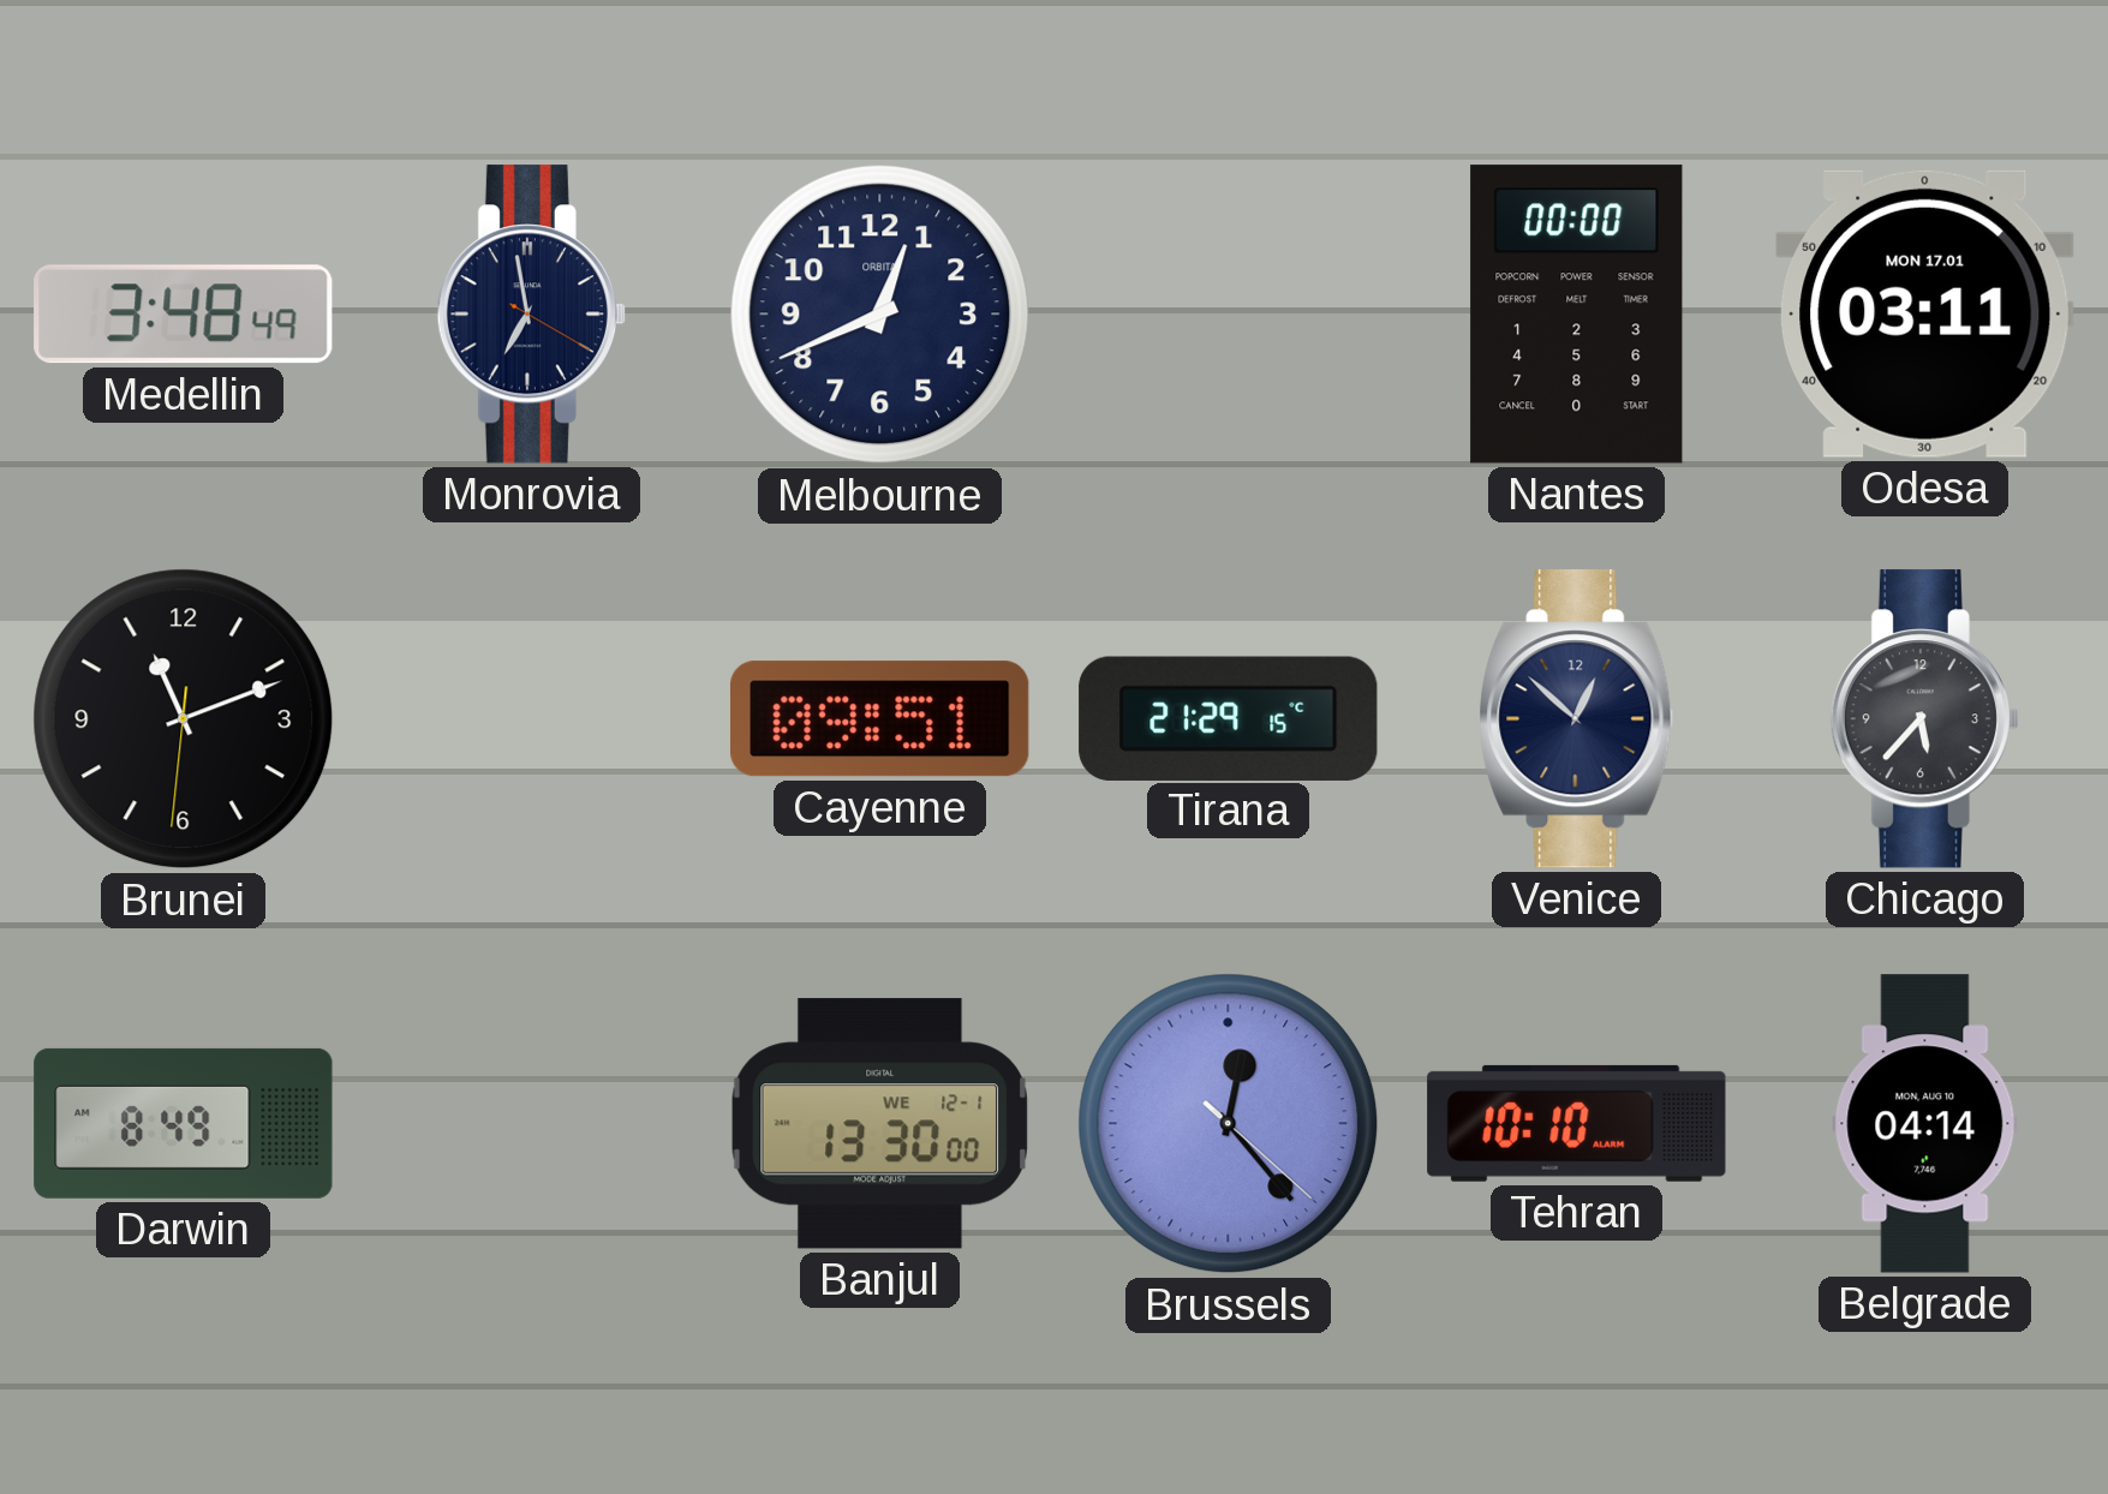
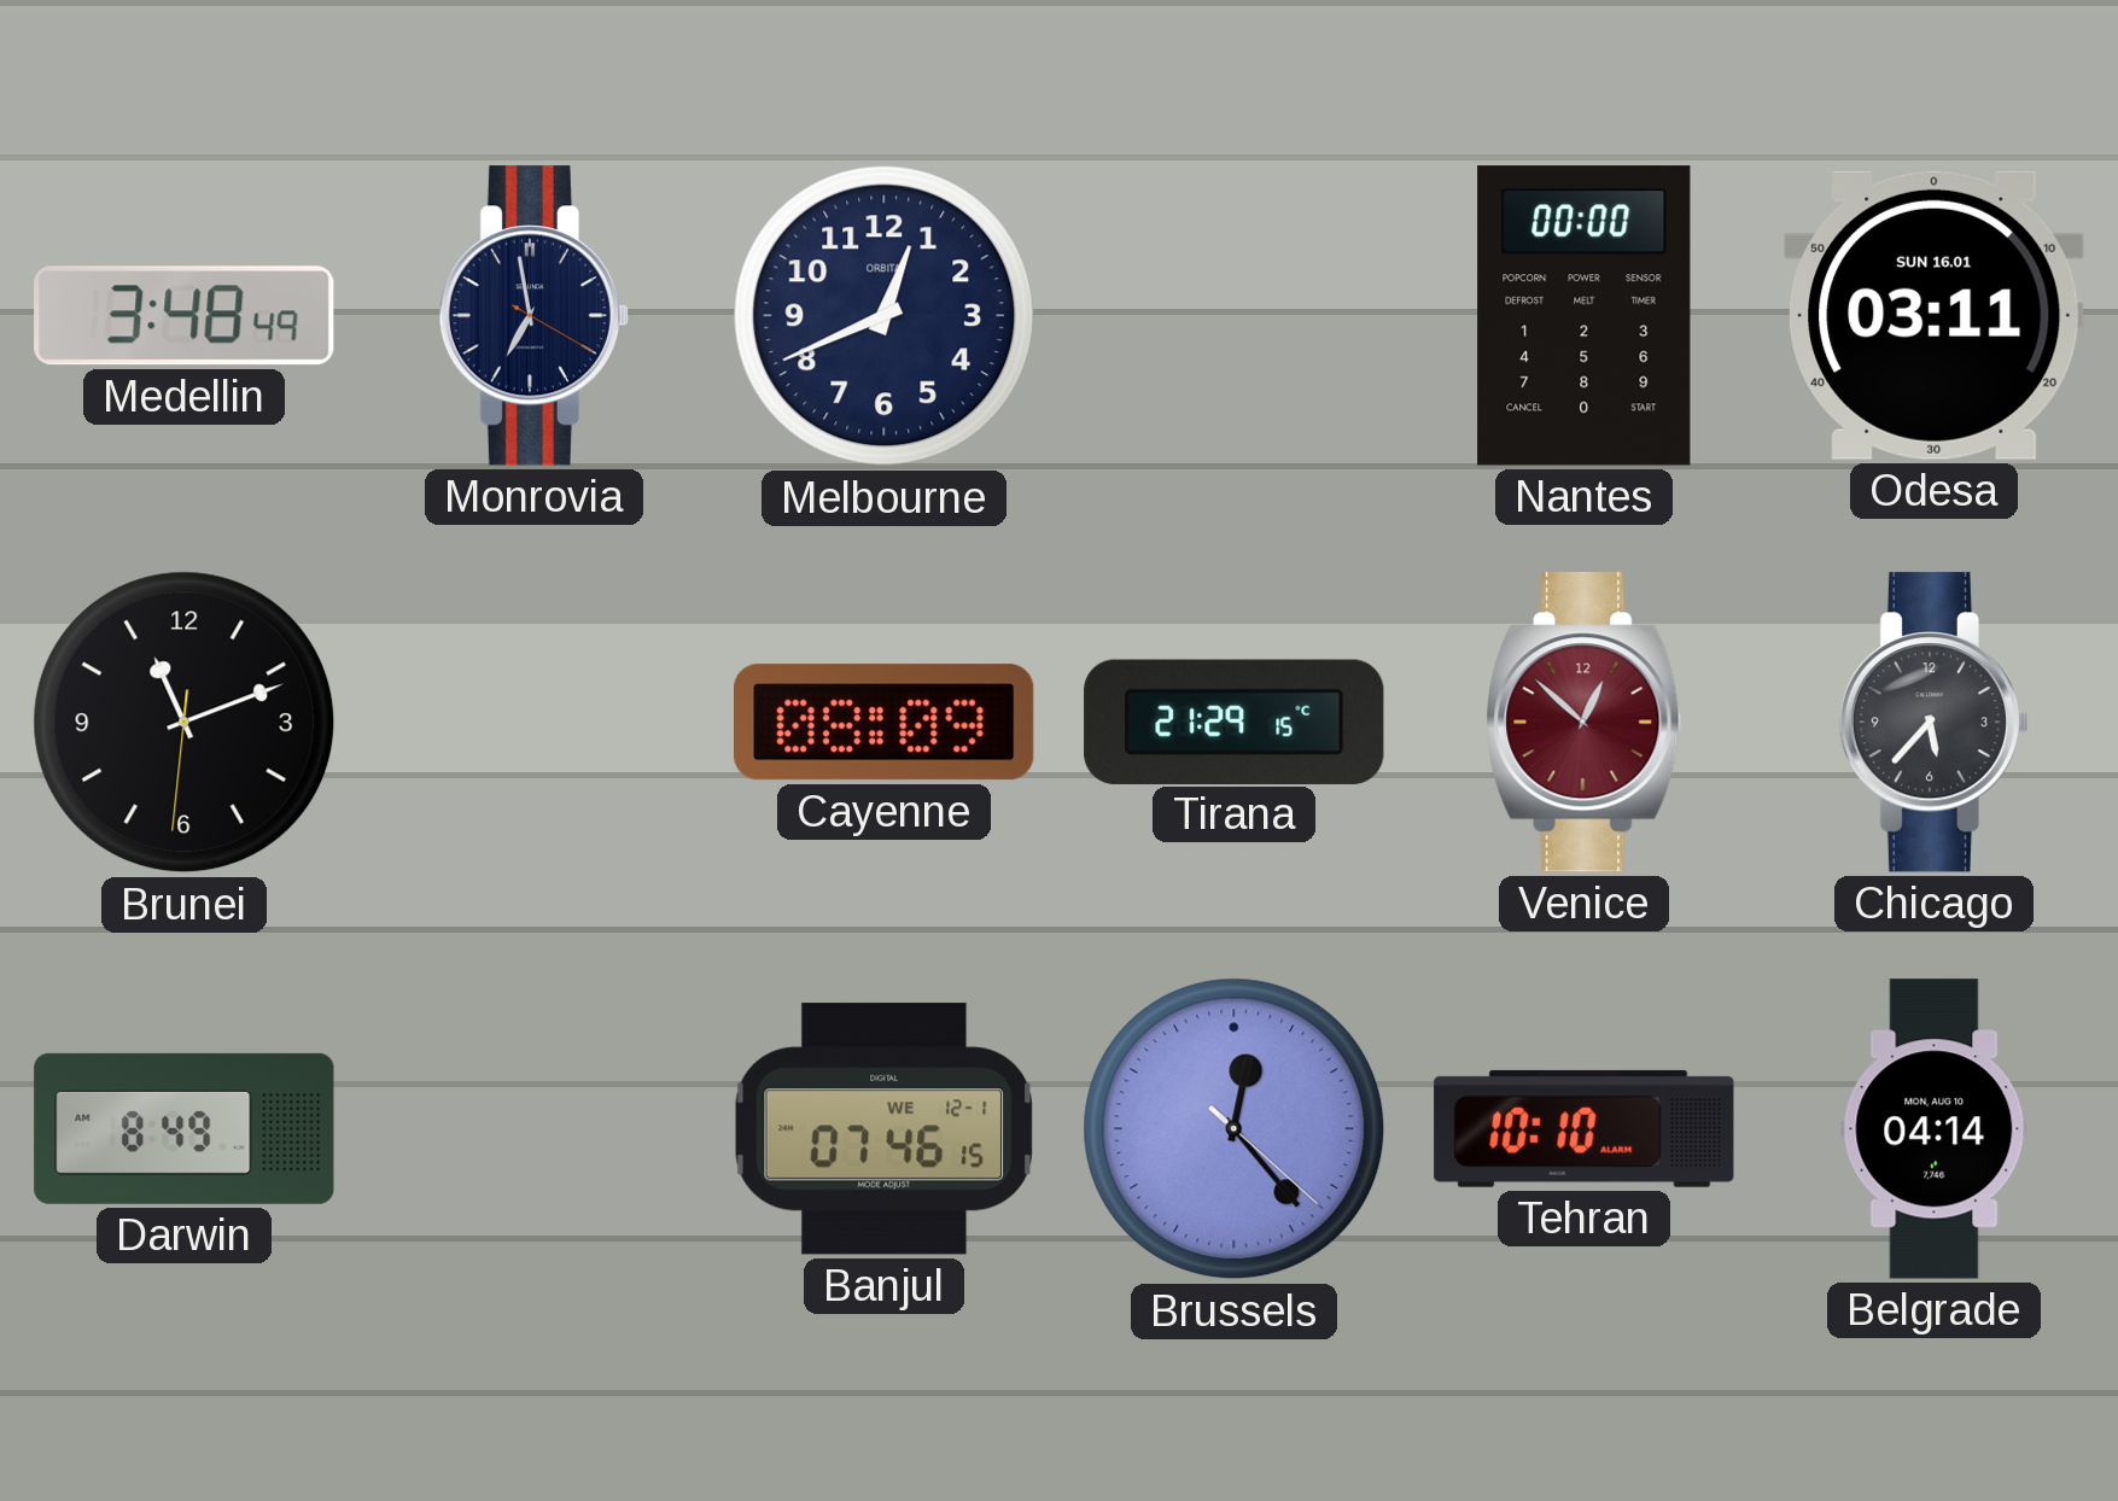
Odesa date: MON 17.01 -> SUN 16.01 (1935, 315)
Cayenne: 09:51 -> 08:09 (885, 723)
Venice dial: navy -> burgundy (1585, 723)
Banjul: 13:30 -> 07:46 (883, 1129)
